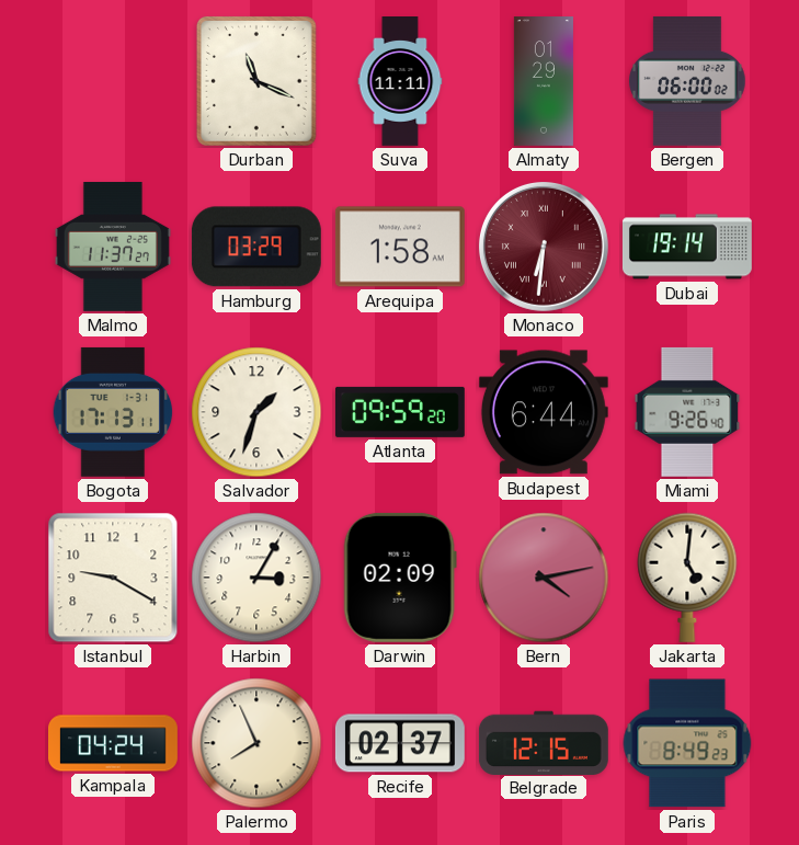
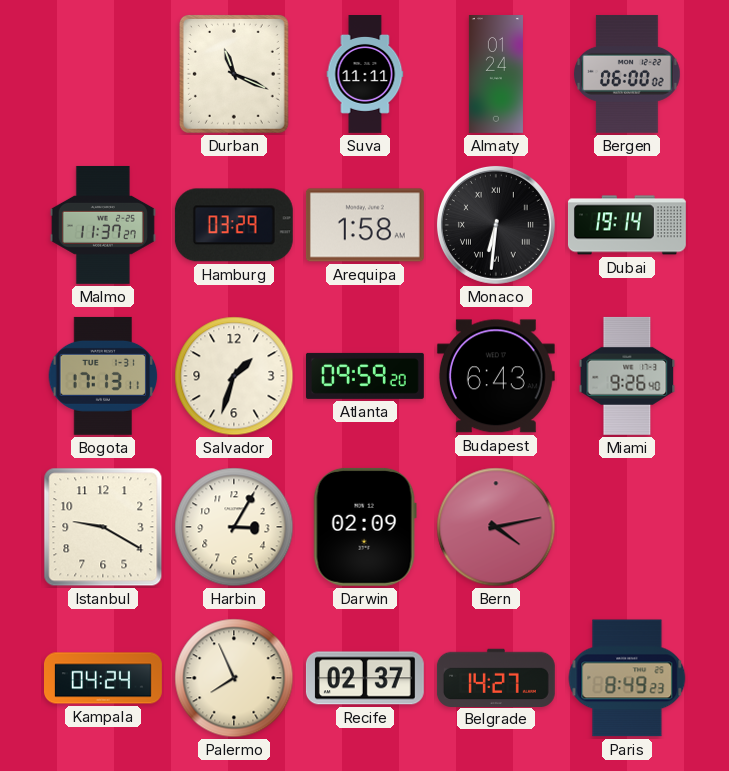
Almaty: 01:29 -> 01:24 (496, 75)
Monaco dial: burgundy -> black (496, 225)
Budapest: 6:44 -> 6:43 (496, 376)
Jakarta: 5:01 -> none (687, 578)
Belgrade: 12:15 -> 14:27 (496, 677)
